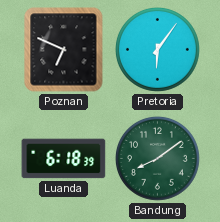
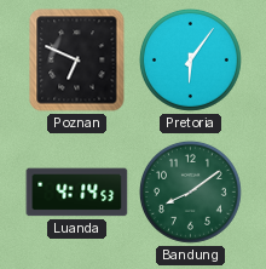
Luanda: 6:18 -> 4:14 (77, 193)
